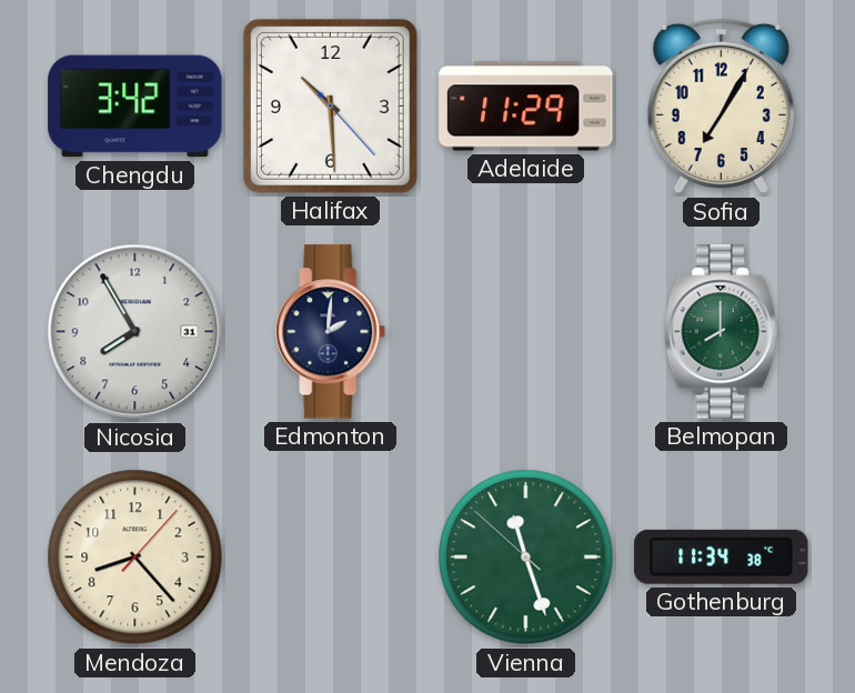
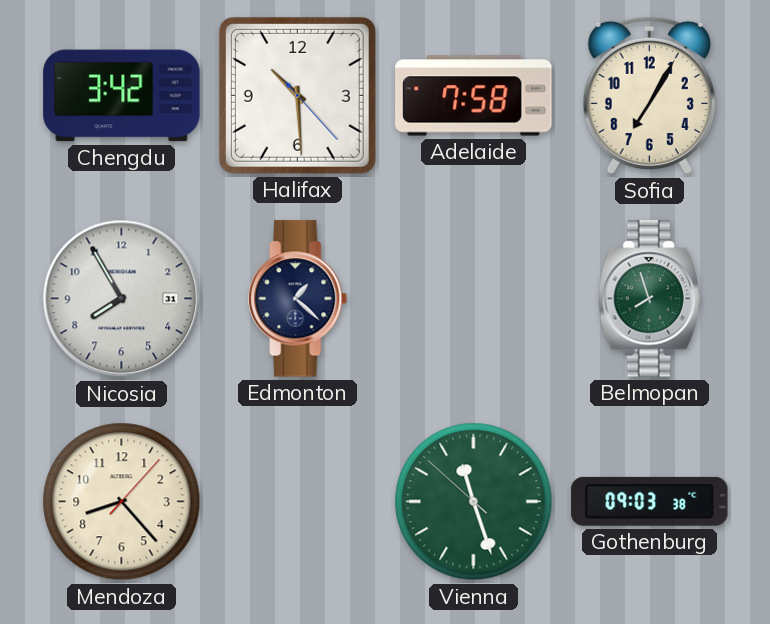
Adelaide: 11:29 -> 7:58 (474, 96)
Edmonton: 2:01 -> 1:22 (298, 299)
Belmopan: 8:00 -> 7:57 (650, 299)
Gothenburg: 11:34 -> 09:03 (650, 501)
